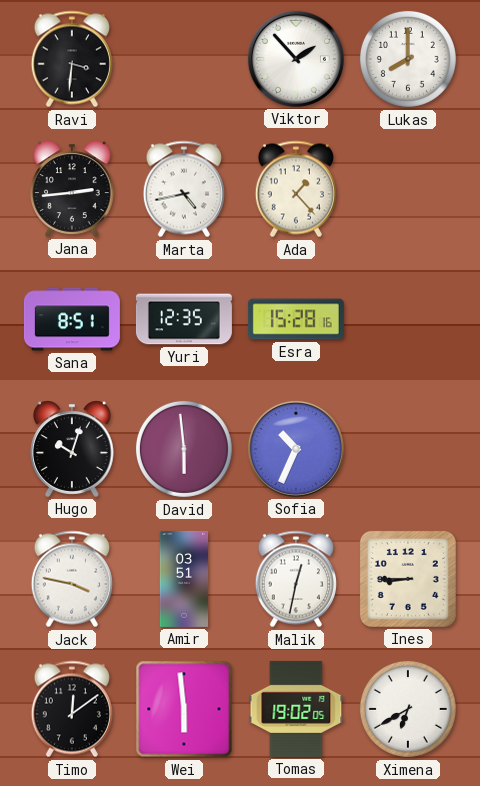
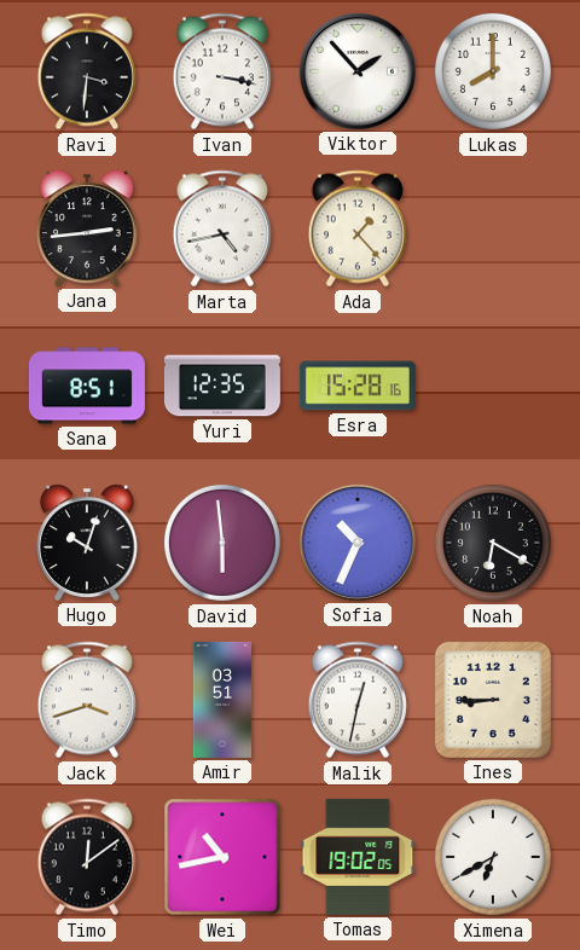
Ivan: none -> 3:17 (222, 71)
Noah: none -> 6:20 (493, 543)
Jack: 3:47 -> 3:42 (87, 700)
Wei: 5:59 -> 10:43 (222, 857)
